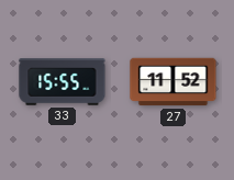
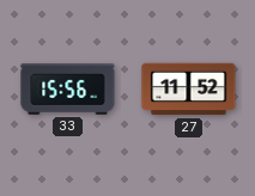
33: 15:55 -> 15:56 (68, 90)
